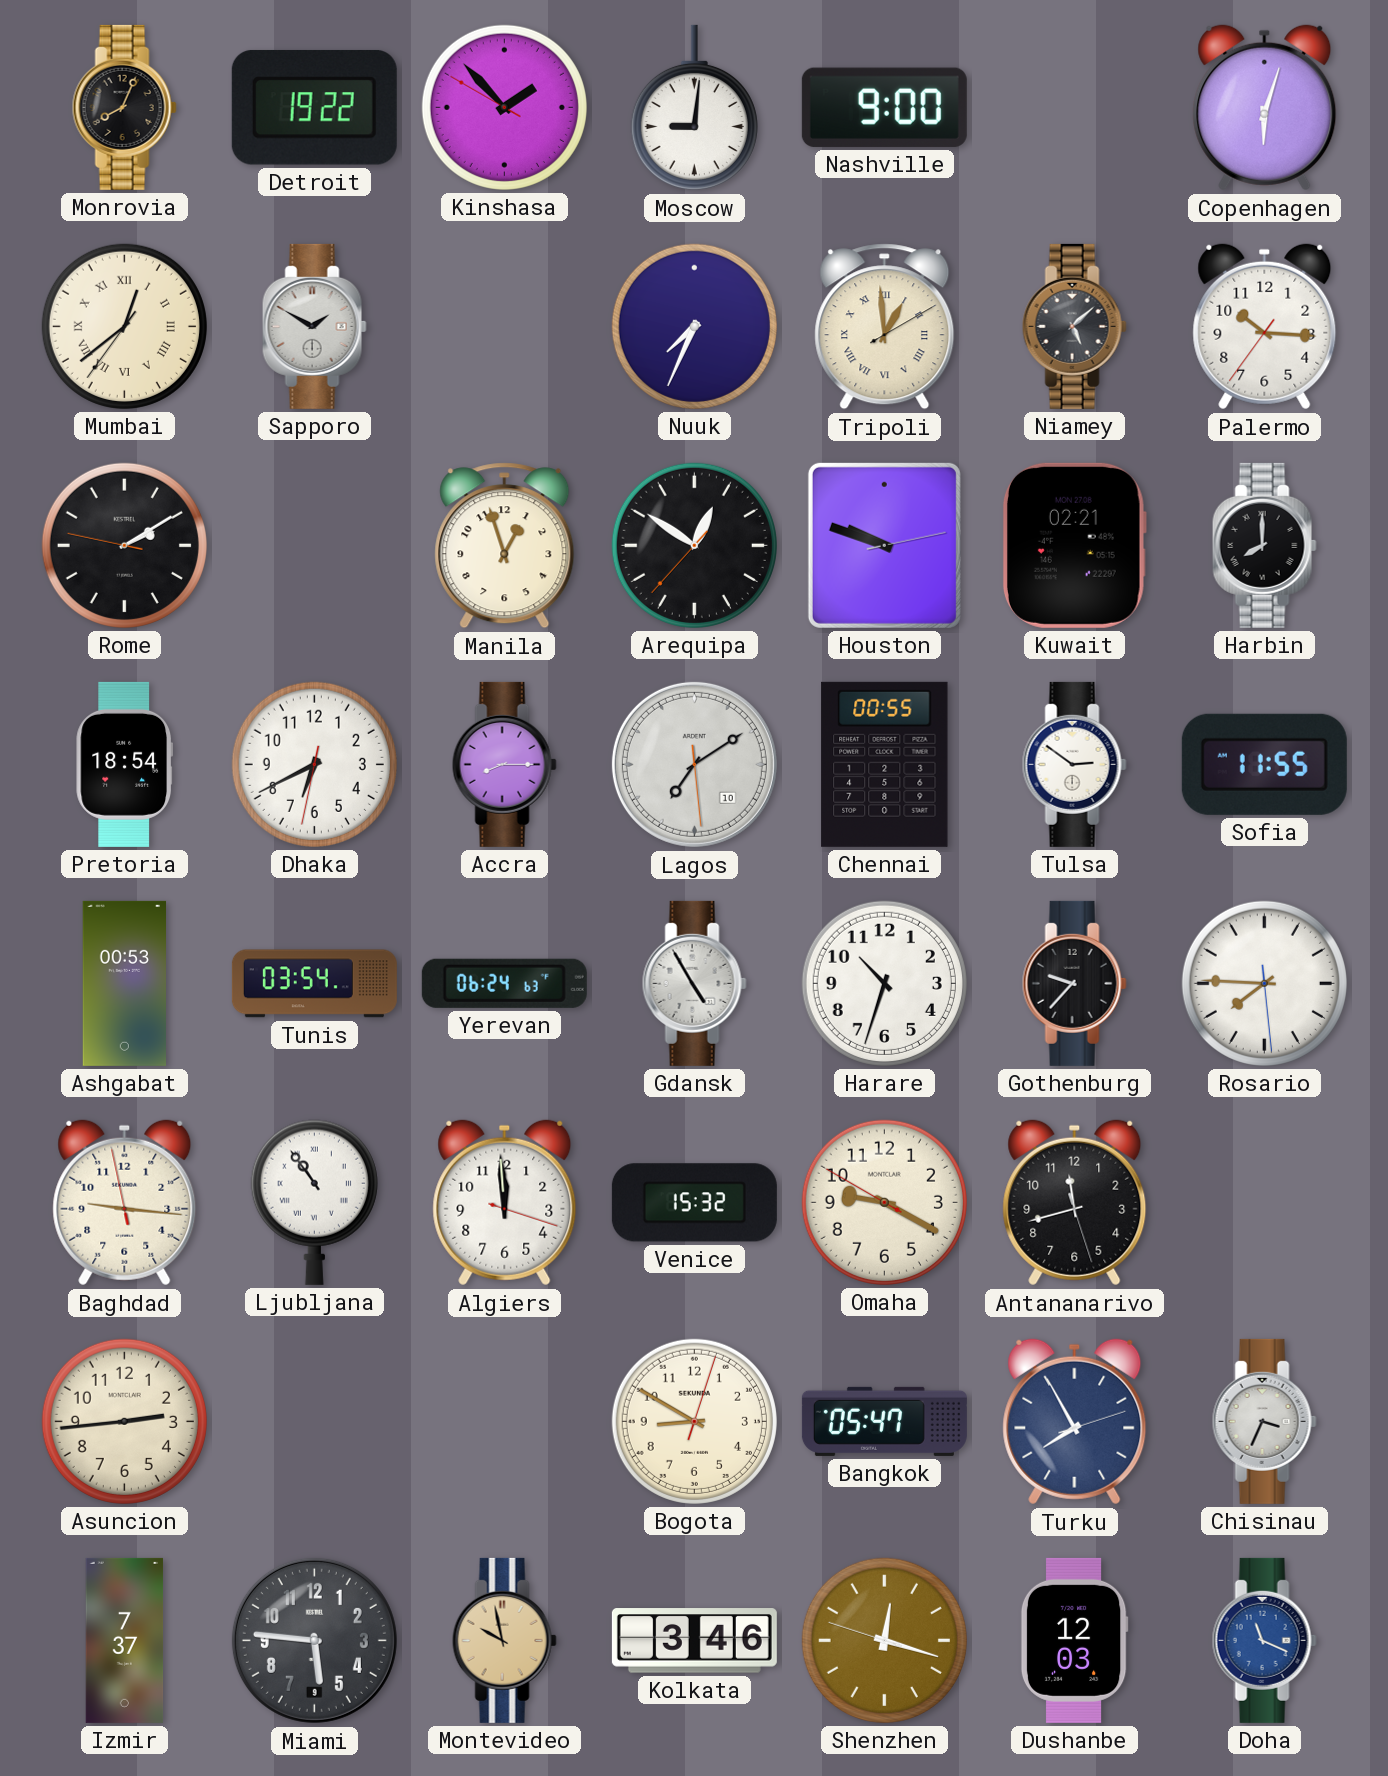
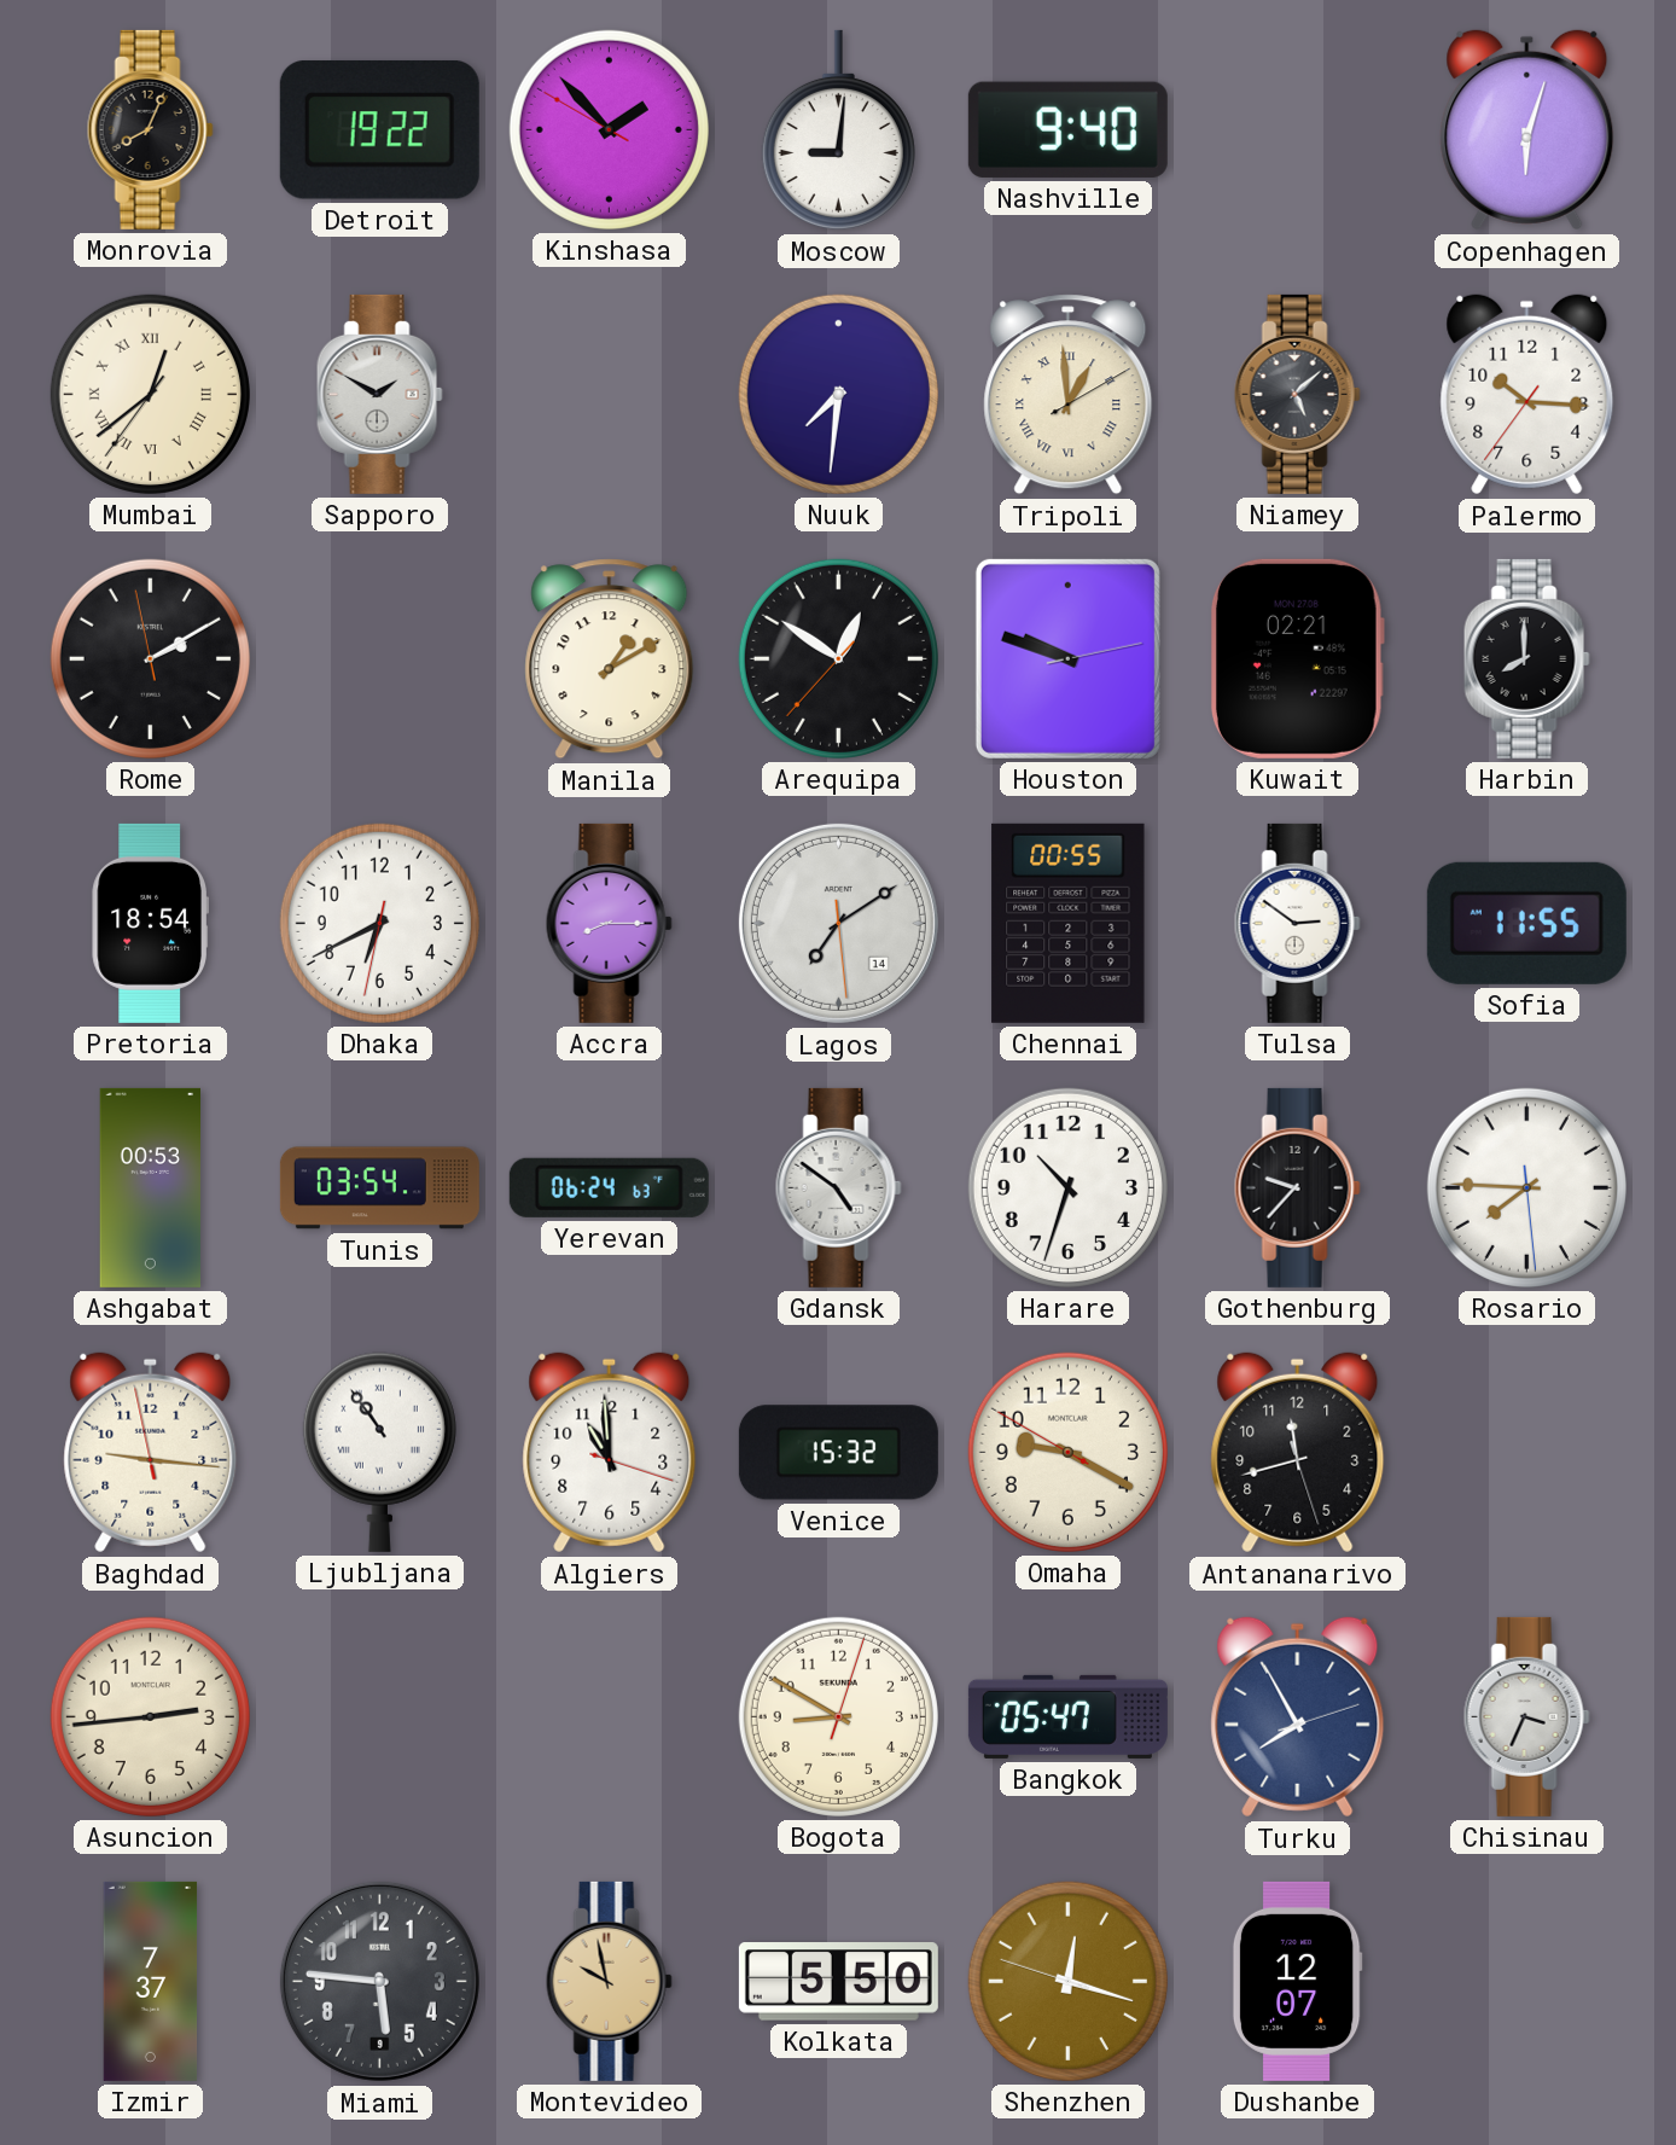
Nashville: 9:00 -> 9:40 (1067, 129)
Nuuk: 7:34 -> 7:31 (838, 394)
Rome: 2:09:47 -> 2:09:58 (150, 658)
Manila: 12:57 -> 1:10 (610, 659)
Lagos date: 10 -> 14 (838, 923)
Gdansk: 4:55 -> 4:51 (838, 1187)
Algiers: 11:59 -> 10:59 (610, 1453)
Kolkata: 3:46 -> 5:50 (838, 1982)
Dushanbe: 12:03 -> 12:07 (1297, 1981)
Doha: 11:19 -> none (1264, 1640)
